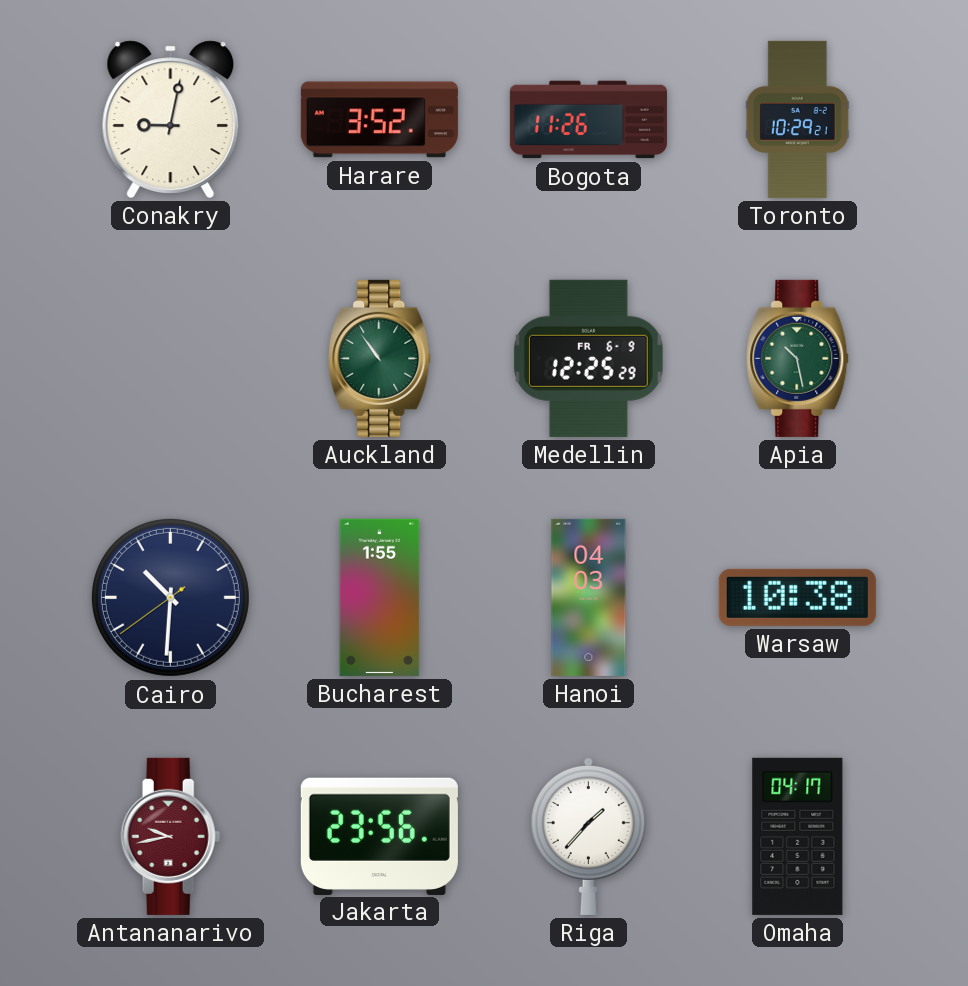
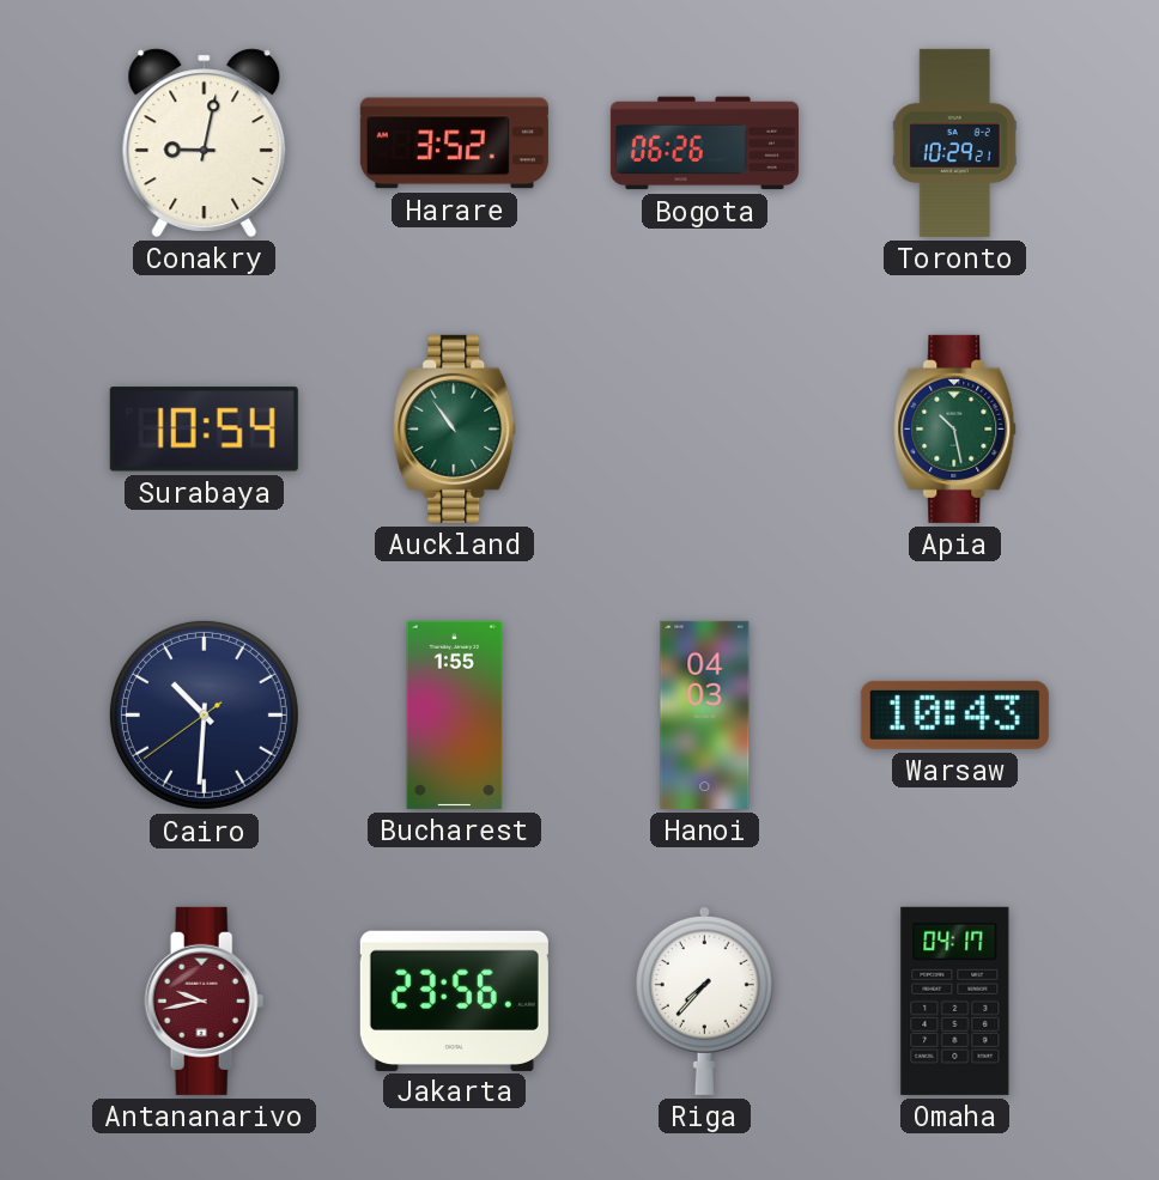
Bogota: 11:26 -> 06:26 (704, 144)
Surabaya: none -> 10:54 (204, 430)
Medellin: 12:25 -> none (588, 358)
Warsaw: 10:38 -> 10:43 (954, 714)
Riga: 1:37 -> 7:37 (704, 1000)
